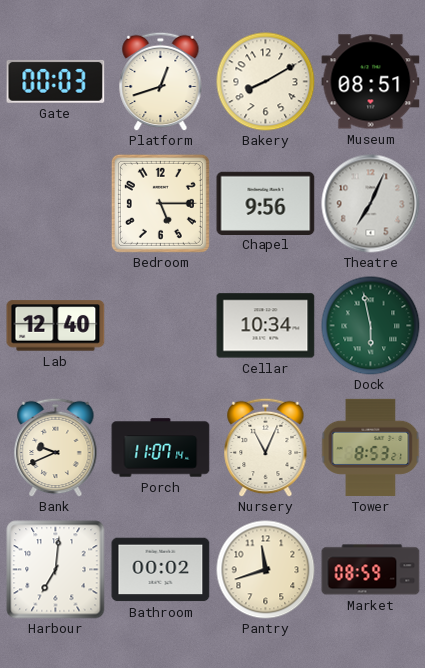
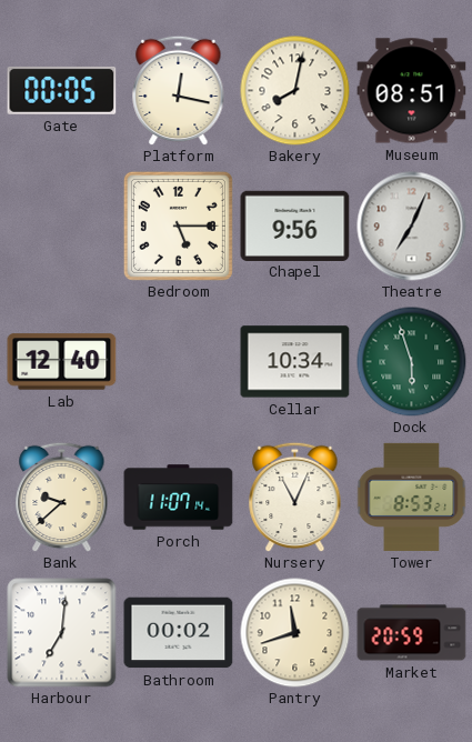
Gate: 00:03 -> 00:05 (62, 90)
Platform: 12:42 -> 12:17 (179, 90)
Bakery: 8:10 -> 8:02 (295, 91)
Dock: 5:58 -> 5:57 (412, 362)
Bank: 9:41 -> 9:38 (62, 497)
Market: 08:59 -> 20:59 (412, 633)
